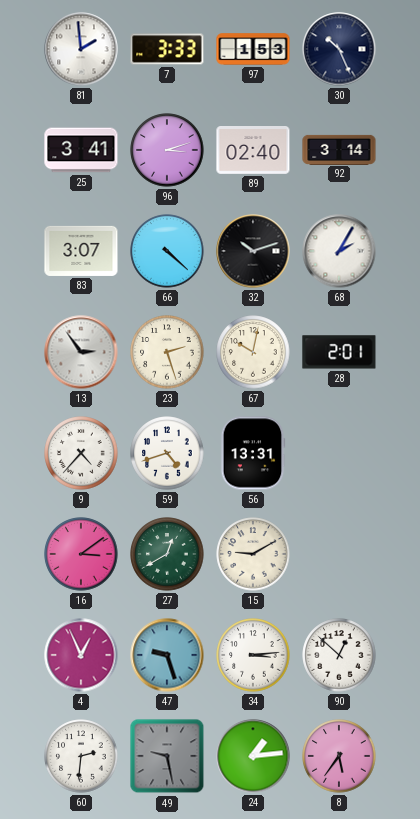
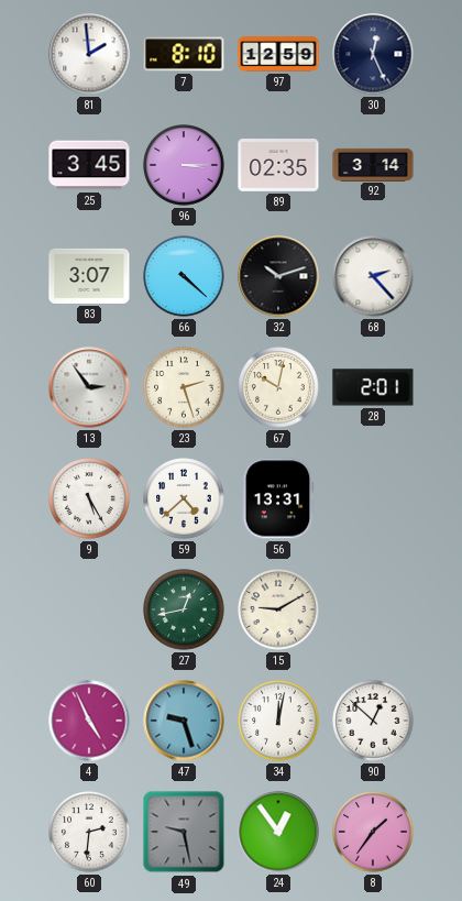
7: 3:33 -> 8:10 (184, 54)
97: 1:53 -> 12:59 (278, 54)
30: 10:26 -> 12:26 (373, 54)
25: 3:41 -> 3:45 (89, 165)
96: 3:12 -> 3:15 (184, 165)
89: 02:40 -> 02:35 (278, 166)
68: 2:05 -> 2:23 (373, 276)
9: 4:37 -> 5:25 (89, 498)
59: 4:42 -> 4:38 (184, 498)
16: 3:09 -> none (81, 554)
27: 12:40 -> 12:43 (184, 609)
4: 12:56 -> 4:56 (89, 721)
34: 3:14 -> 12:02 (278, 721)
24: 1:14 -> 12:54 (278, 832)
8: 5:36 -> 1:36 (373, 832)
